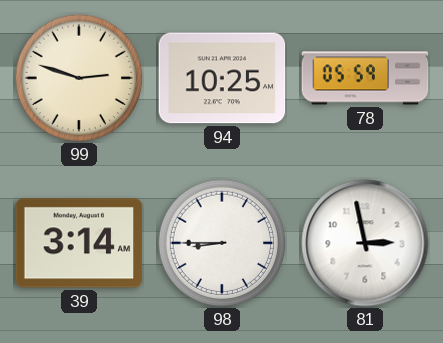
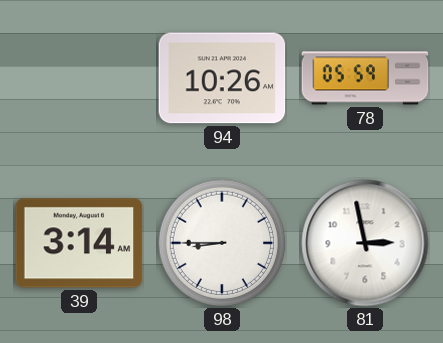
99: 2:48 -> none (79, 78)
94: 10:25 -> 10:26 (222, 78)
